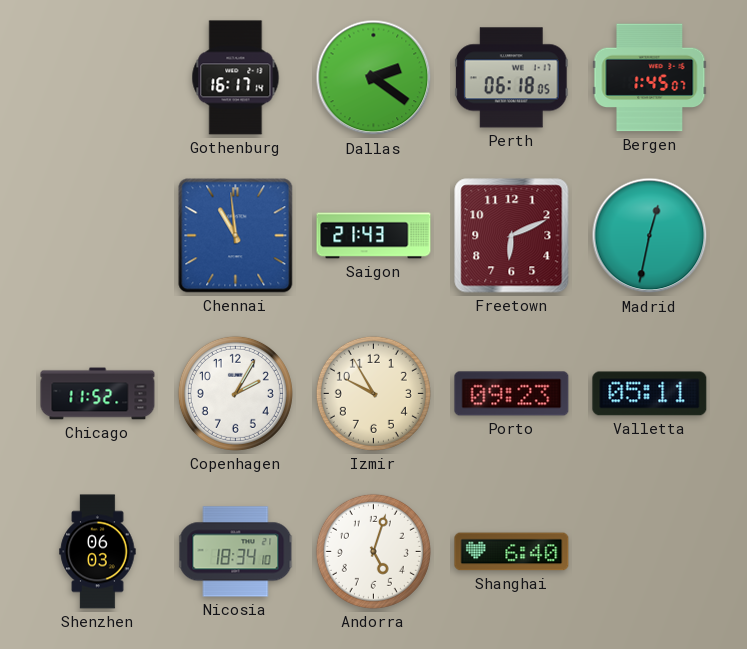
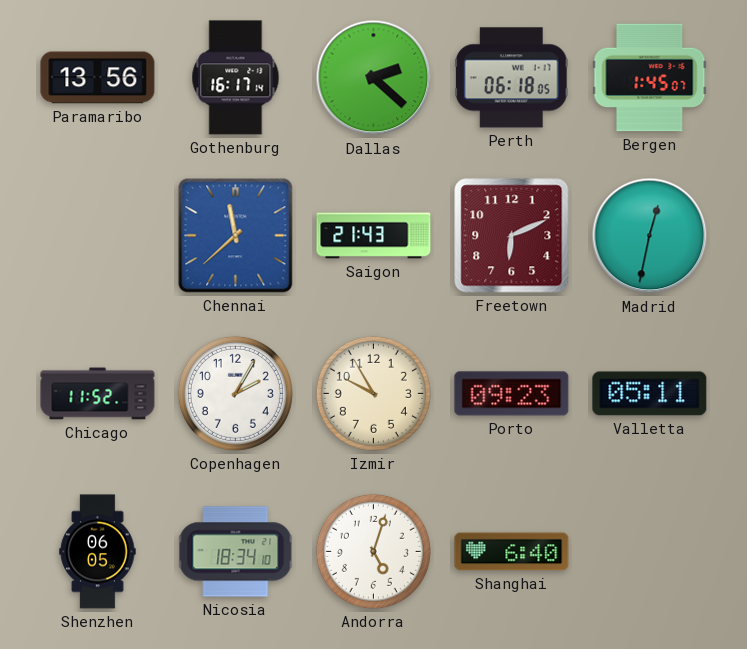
Paramaribo: none -> 13:56 (98, 78)
Dallas: 2:21 -> 2:22 (374, 78)
Chennai: 10:59 -> 11:38 (236, 236)
Shenzhen: 06:03 -> 06:05 (98, 552)
